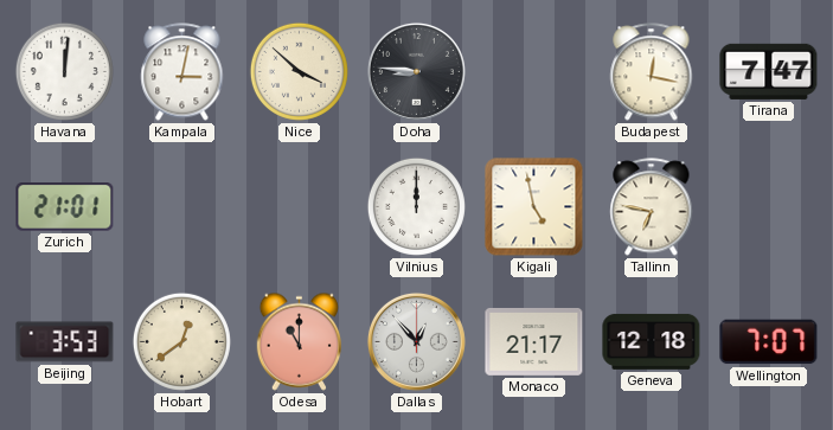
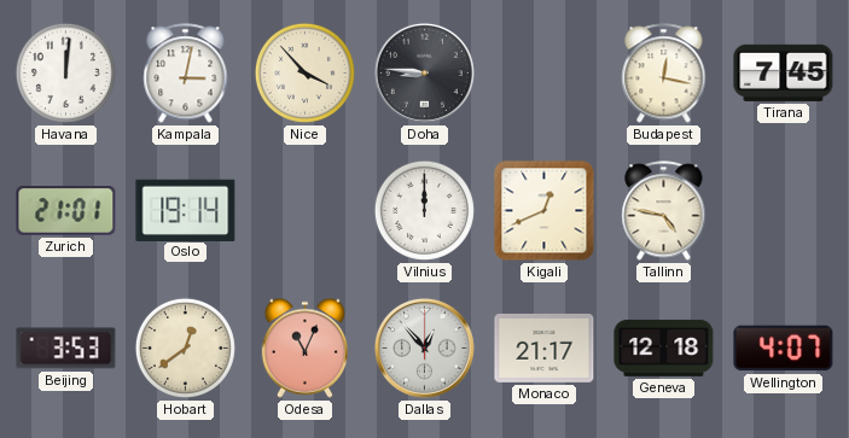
Nice: 3:52 -> 3:53 (304, 72)
Tirana: 7:47 -> 7:45 (784, 72)
Oslo: none -> 19:14 (186, 210)
Kigali: 4:58 -> 12:41 (545, 211)
Tallinn: 6:47 -> 4:47 (664, 211)
Odesa: 11:00 -> 11:04 (304, 348)
Wellington: 7:07 -> 4:07 (784, 349)
